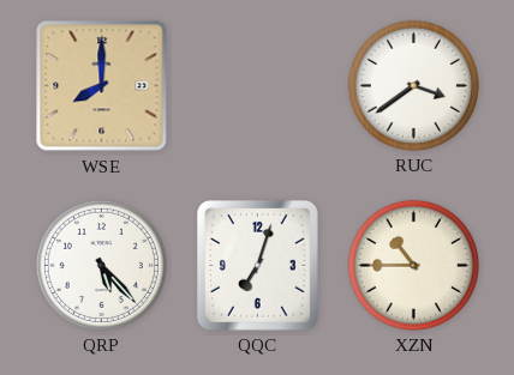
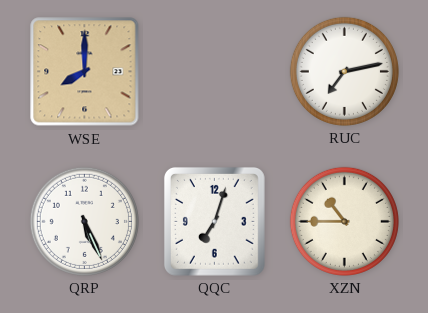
RUC: 3:39 -> 7:13 (344, 71)
QRP: 5:23 -> 5:26 (84, 221)
